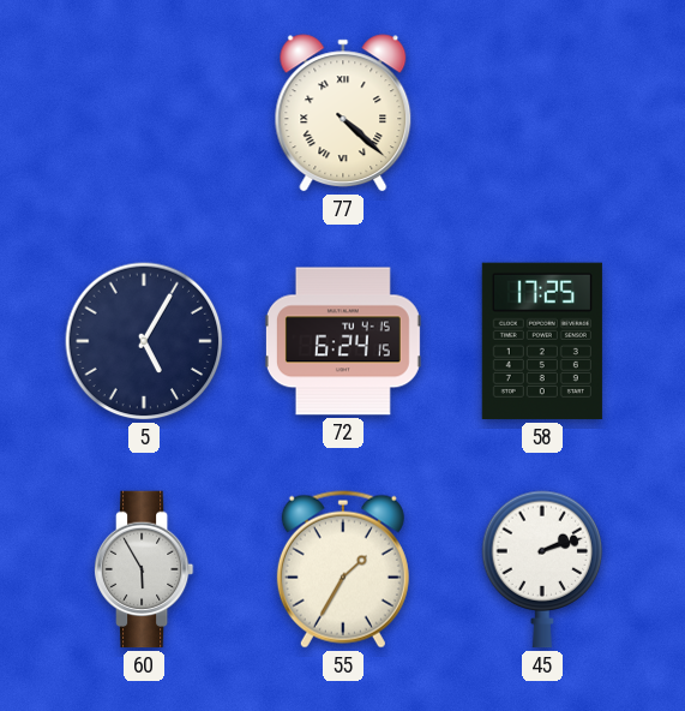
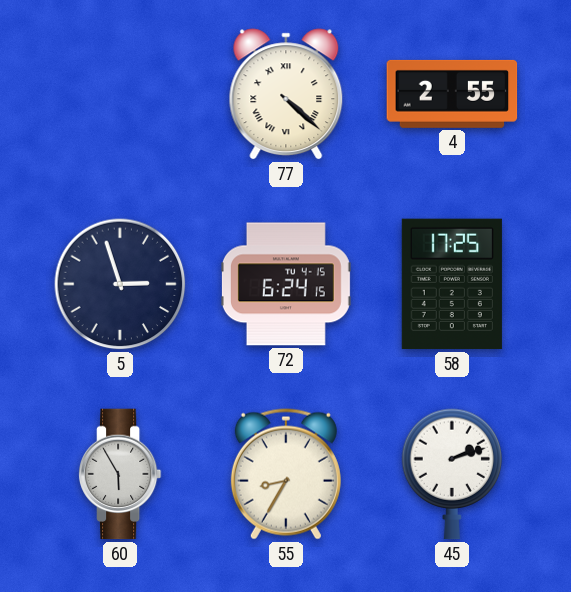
4: none -> 2:55 (452, 94)
5: 5:05 -> 2:57 (120, 284)
55: 1:35 -> 8:35 (286, 474)
